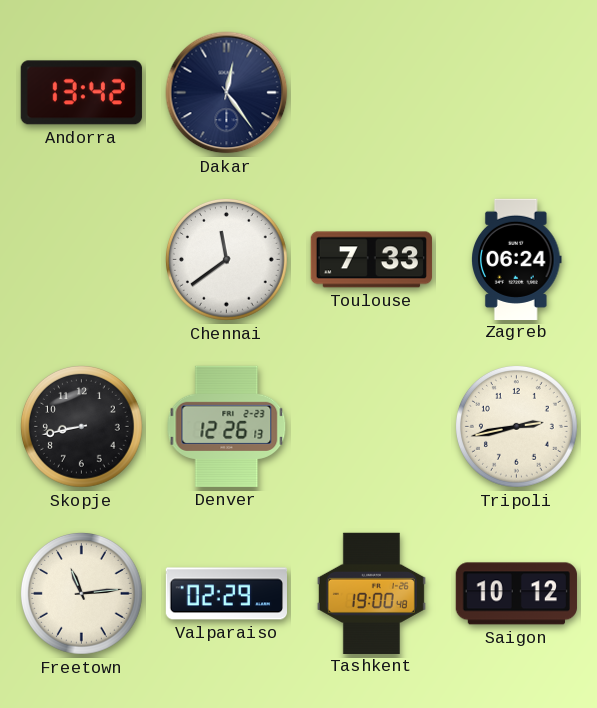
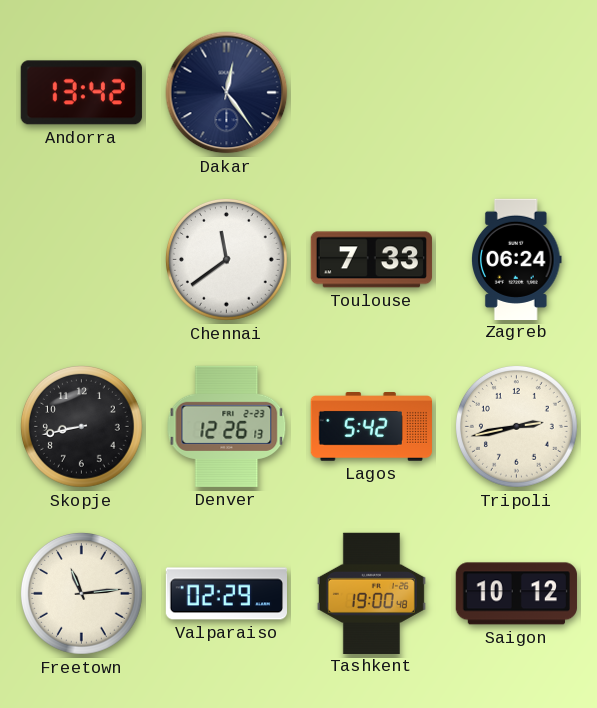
Lagos: none -> 5:42 (371, 427)
